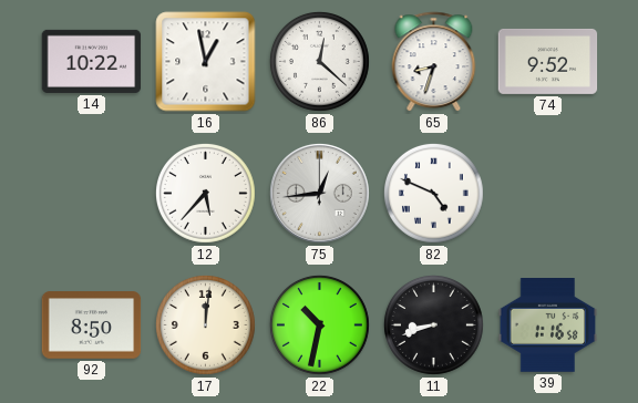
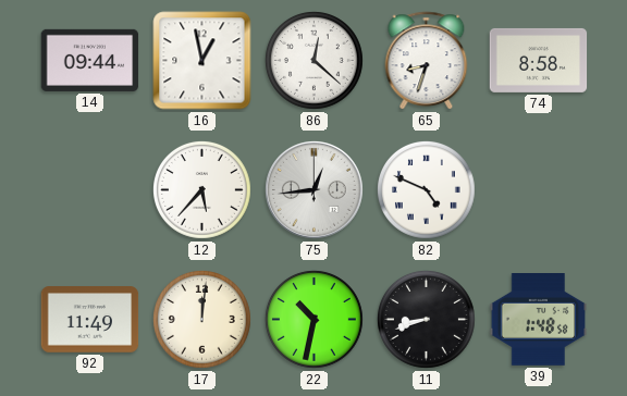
14: 10:22 -> 09:44 (90, 60)
74: 9:52 -> 8:58 (539, 60)
92: 8:50 -> 11:49 (90, 320)
39: 1:16 -> 1:48 (539, 320)
